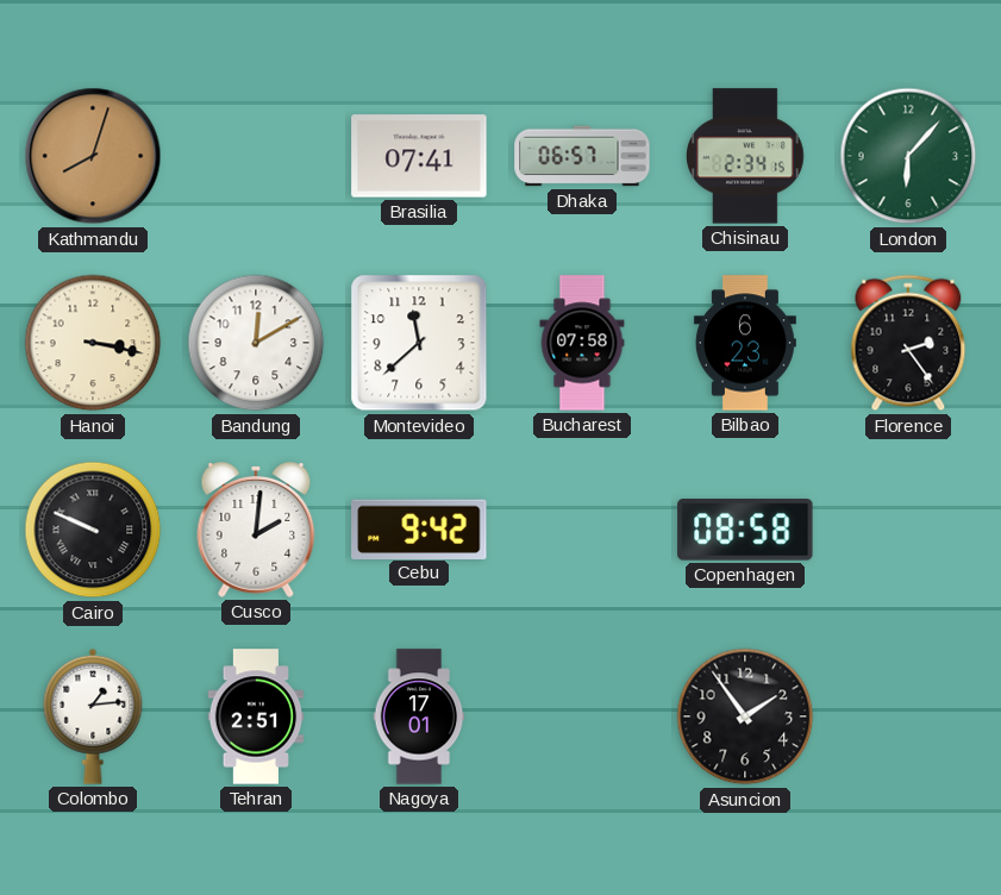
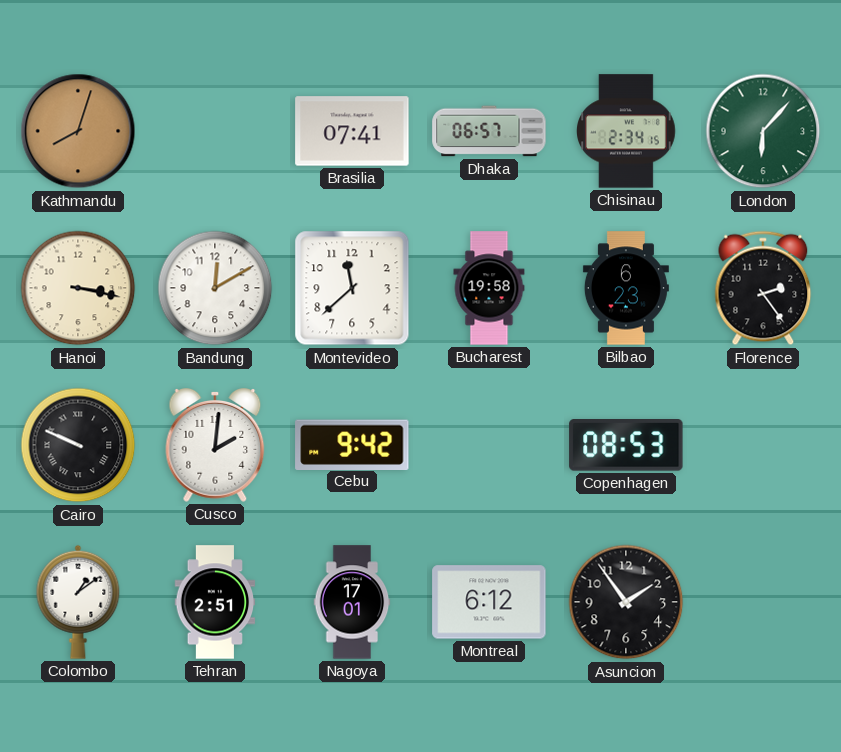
Bucharest: 07:58 -> 19:58 (489, 288)
Copenhagen: 08:58 -> 08:53 (626, 446)
Colombo: 1:14 -> 1:09 (78, 602)
Montreal: none -> 6:12 (489, 602)
